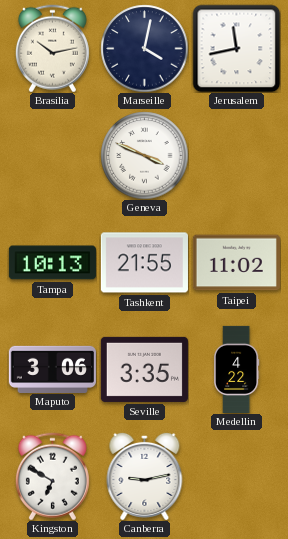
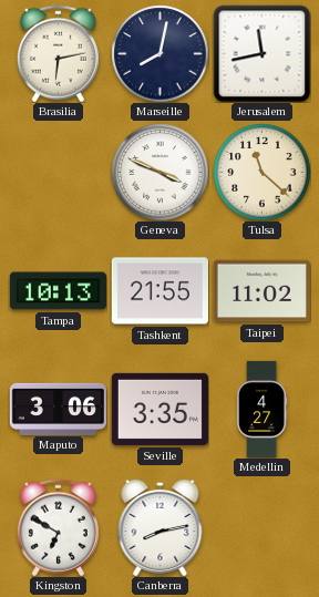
Brasilia: 10:13 -> 6:13 (58, 53)
Marseille: 4:02 -> 8:02 (159, 53)
Tulsa: none -> 11:22 (261, 172)
Medellin: 4:22 -> 4:27 (261, 409)
Canberra: 9:13 -> 8:13 (161, 527)
